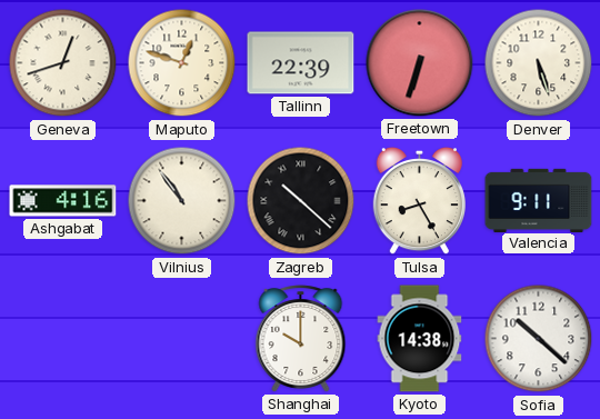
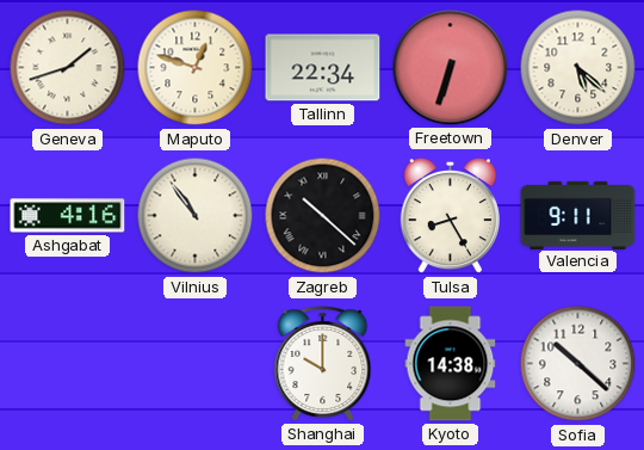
Geneva: 12:42 -> 1:42 (68, 68)
Tallinn: 22:39 -> 22:34 (323, 68)
Denver: 5:27 -> 5:22 (578, 68)
